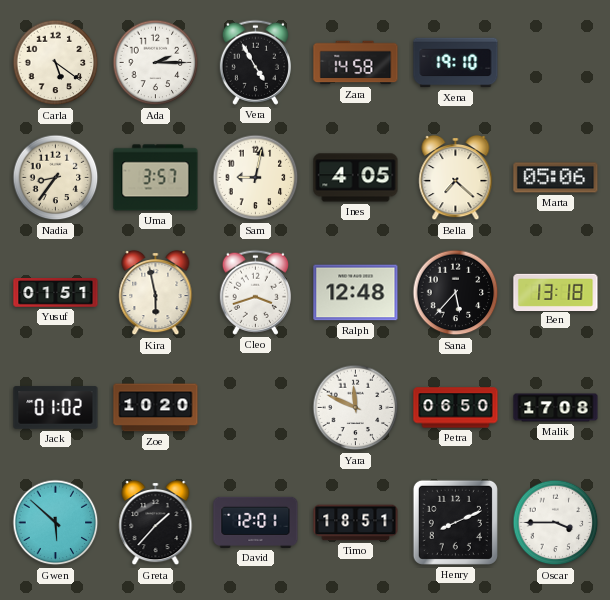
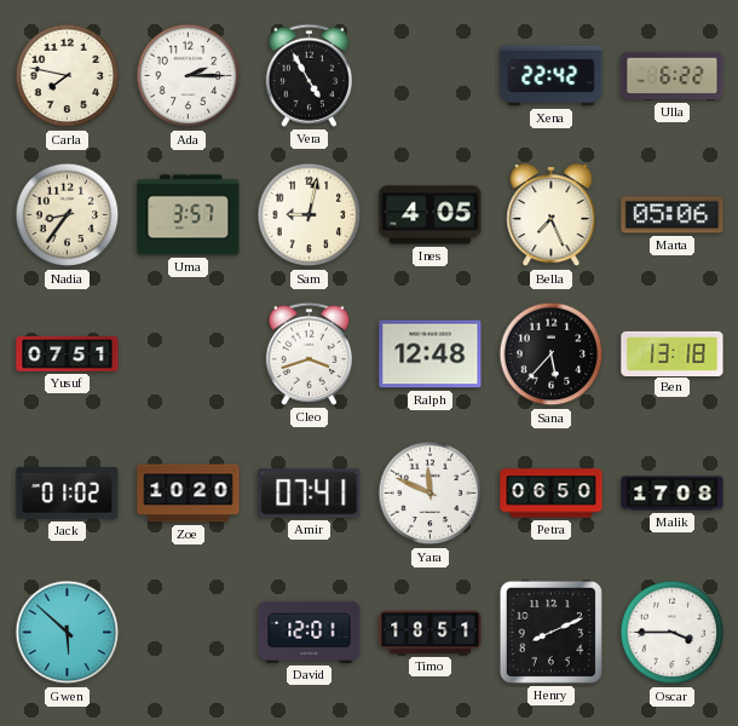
Carla: 5:21 -> 7:47 (68, 76)
Zara: 14:58 -> none (356, 63)
Xena: 19:10 -> 22:42 (552, 76)
Ulla: none -> 6:22 (673, 76)
Bella: 7:22 -> 7:26 (552, 215)
Yusuf: 01:51 -> 07:51 (68, 355)
Kira: 5:58 -> none (156, 293)
Amir: none -> 07:41 (310, 494)
Greta: 1:37 -> none (156, 523)
